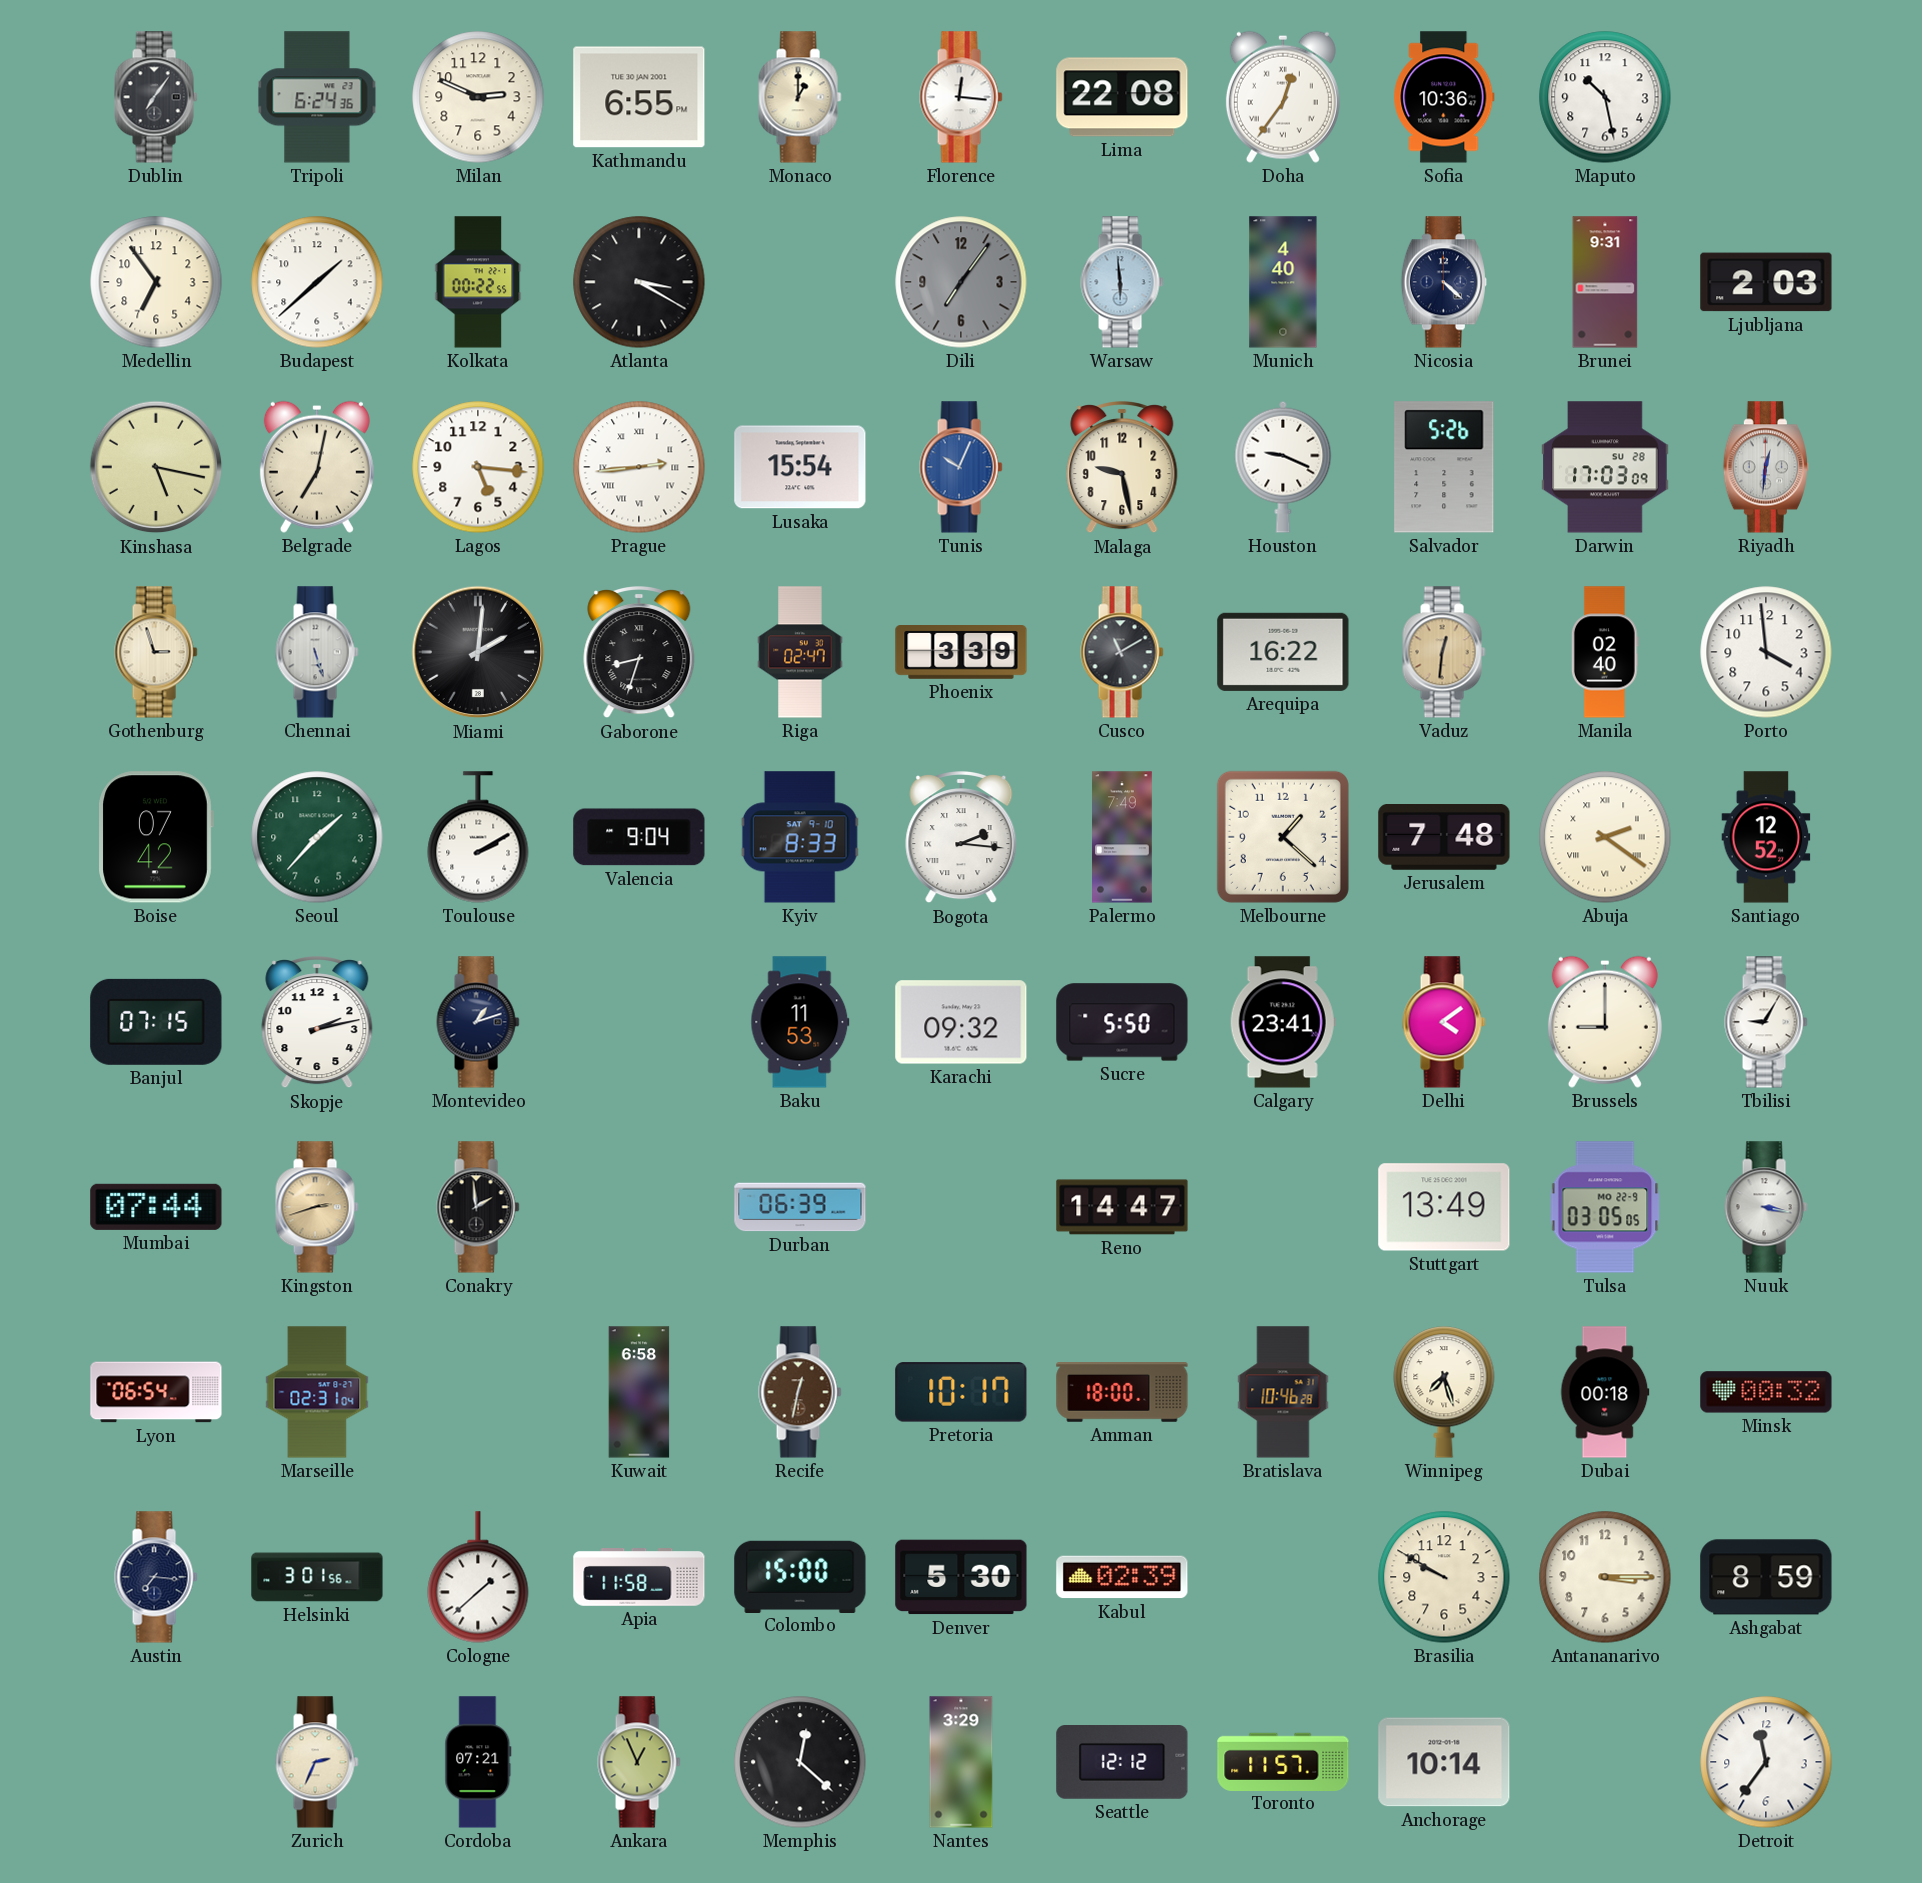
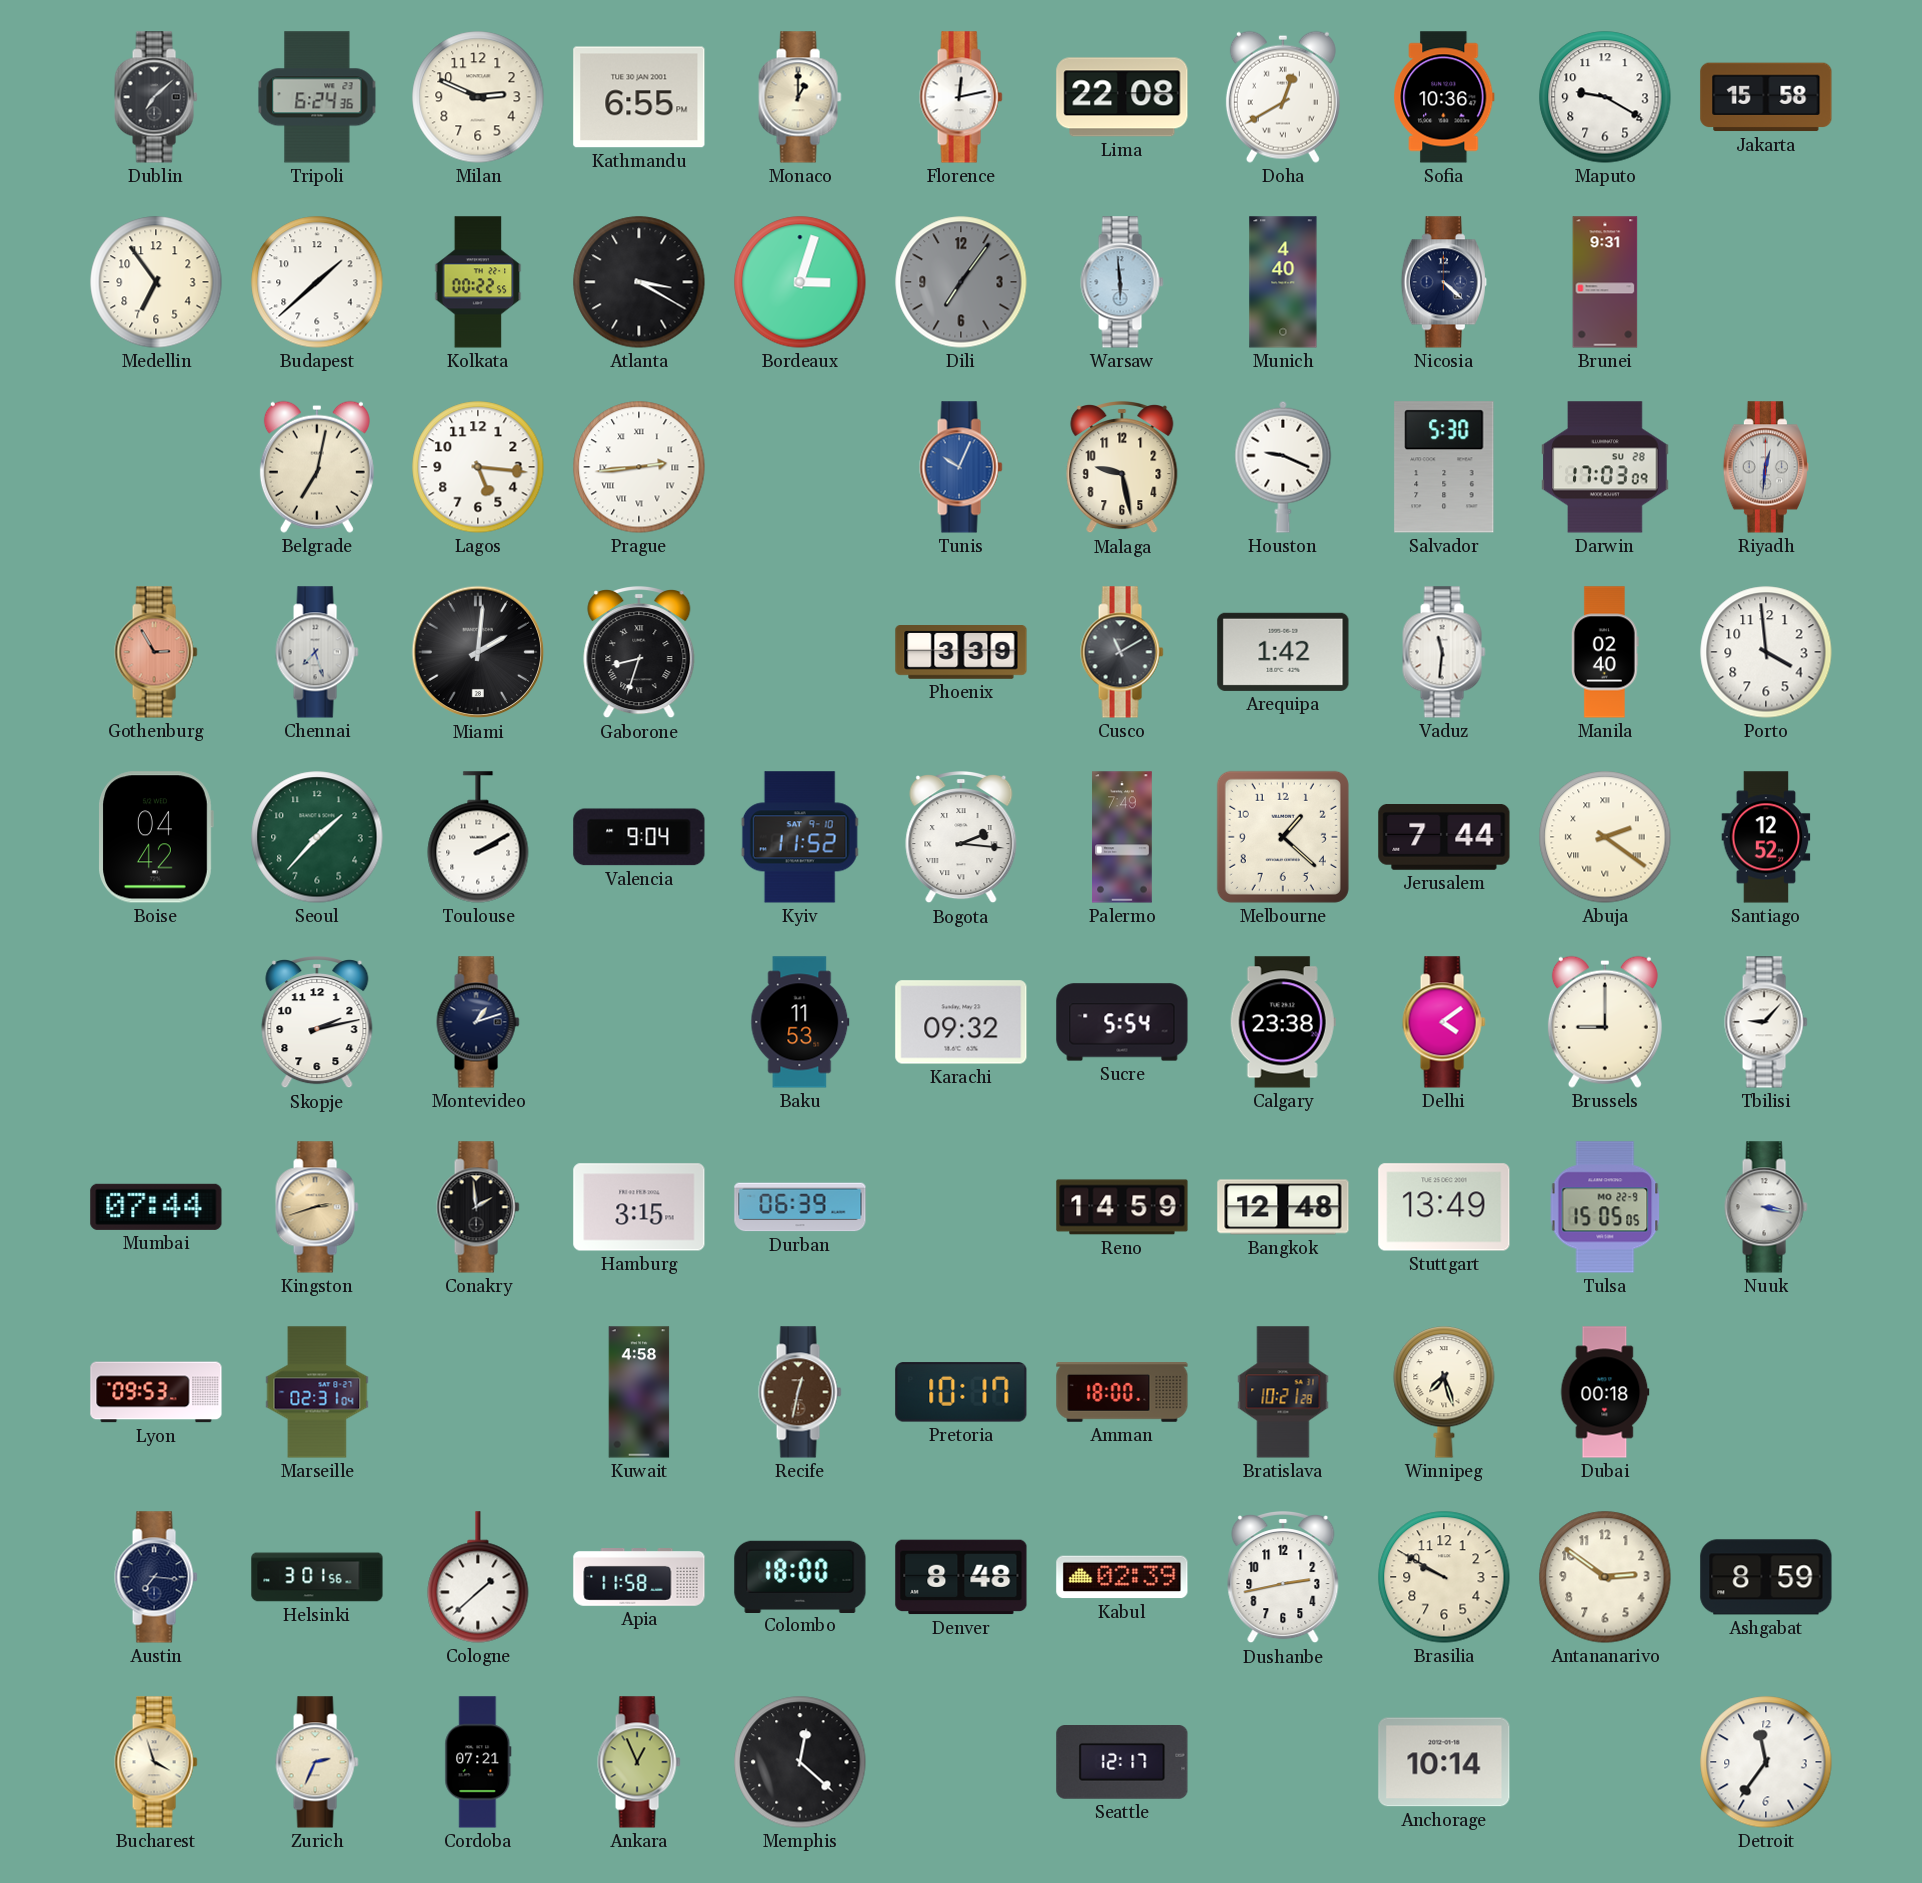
Dublin: 7:06 -> 7:08 (156, 97)
Florence: 12:16 -> 12:13 (961, 97)
Doha: 12:36 -> 12:40 (1283, 97)
Maputo: 10:28 -> 9:20 (1605, 97)
Jakarta: none -> 15:58 (1766, 97)
Bordeaux: none -> 3:03 (800, 282)
Ljubljana: 2:03 -> none (1766, 282)
Kinshasa: 5:17 -> none (156, 467)
Lusaka: 15:54 -> none (800, 467)
Salvador: 5:26 -> 5:30 (1444, 467)
Gothenburg: 2:57 -> 2:55 (156, 652)
Gothenburg dial: cream -> salmon (156, 652)
Chennai: 5:27 -> 7:27 (317, 652)
Riga: 02:47 -> none (800, 652)
Arequipa: 16:22 -> 1:42 (1283, 652)
Vaduz: 12:31 -> 11:31 (1444, 652)
Vaduz dial: champagne -> white (1444, 652)
Boise: 07:42 -> 04:42 (156, 837)
Kyiv: 8:33 -> 11:52 (800, 837)
Jerusalem: 7:48 -> 7:44 (1444, 838)
Banjul: 07:15 -> none (156, 1022)
Sucre: 5:50 -> 5:54 (1122, 1022)
Calgary: 23:41 -> 23:38 (1283, 1022)
Tbilisi: 9:05 -> 9:07 (1766, 1022)
Hamburg: none -> 3:15 (639, 1207)
Reno: 14:47 -> 14:59 (1122, 1207)
Bangkok: none -> 12:48 (1283, 1207)
Tulsa: 03:05 -> 15:05 (1605, 1207)
Lyon: 06:54 -> 09:53 (156, 1392)
Kuwait: 6:58 -> 4:58 (639, 1392)
Bratislava: 10:46 -> 10:21 (1283, 1392)
Minsk: 00:32 -> none (1766, 1392)
Colombo: 15:00 -> 18:00 (800, 1576)
Denver: 5:30 -> 8:48 (961, 1577)
Dushanbe: none -> 2:43 (1283, 1578)
Antananarivo: 3:15 -> 2:51 (1605, 1577)
Bucharest: none -> 3:57 (156, 1762)
Nantes: 3:29 -> none (961, 1762)
Seattle: 12:12 -> 12:17 (1122, 1763)
Toronto: 11:57 -> none (1283, 1761)
